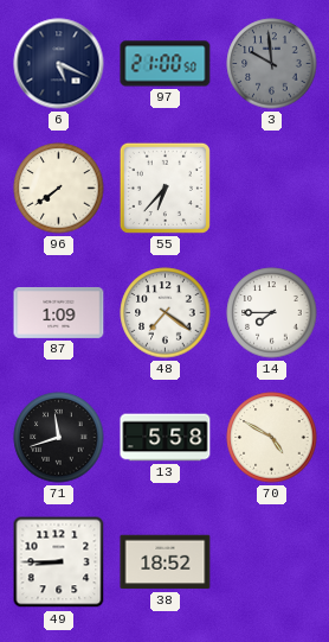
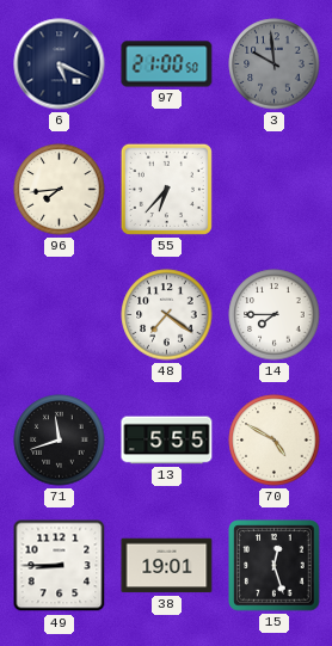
96: 7:39 -> 7:44 (60, 190)
87: 1:09 -> none (59, 312)
13: 5:58 -> 5:55 (167, 441)
38: 18:52 -> 19:01 (167, 566)
15: none -> 12:27 (275, 566)
